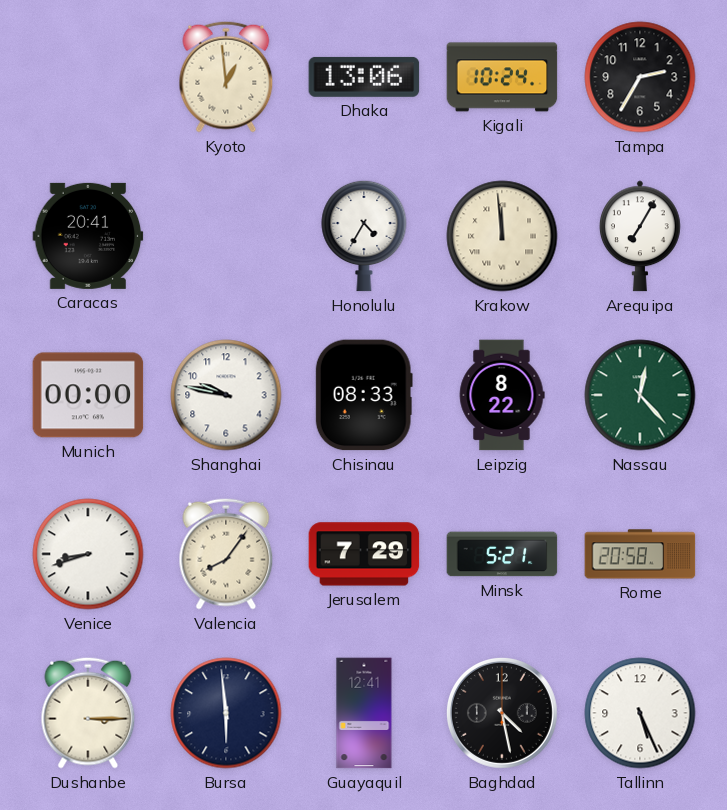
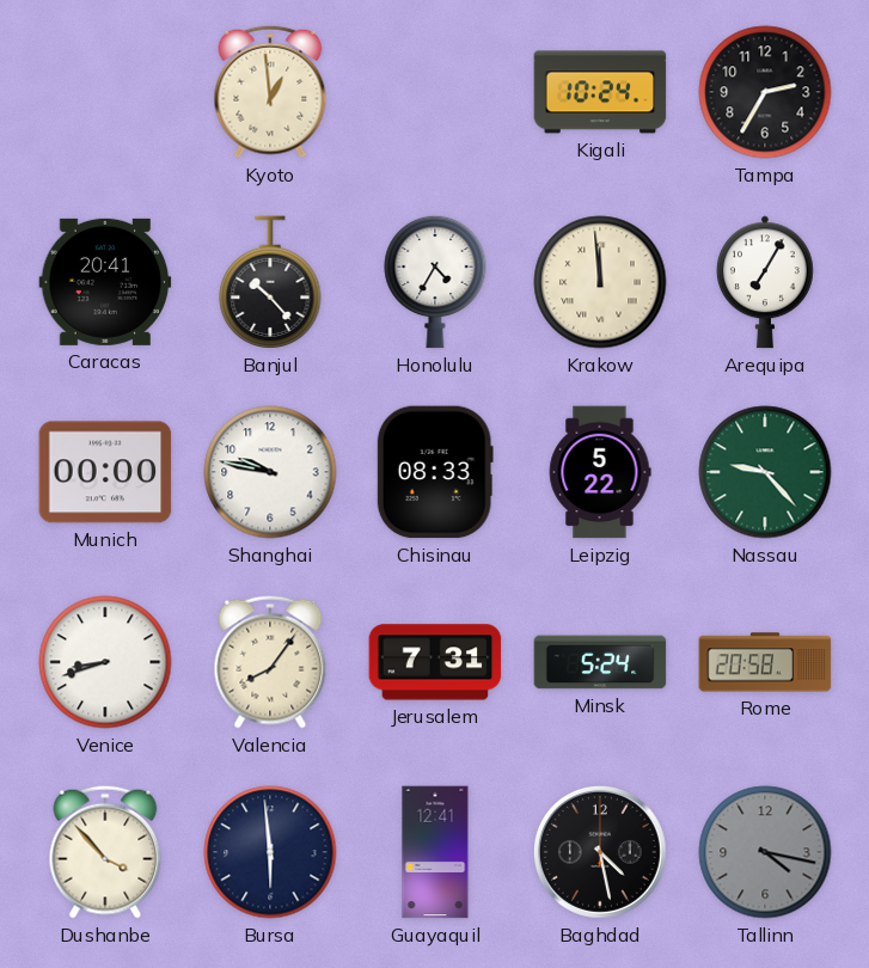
Dhaka: 13:06 -> none (364, 77)
Banjul: none -> 10:23 (270, 282)
Leipzig: 8:22 -> 5:22 (600, 472)
Nassau: 12:23 -> 9:23 (765, 472)
Jerusalem: 7:29 -> 7:31 (435, 662)
Minsk: 5:21 -> 5:24 (600, 662)
Dushanbe: 3:15 -> 3:53 (105, 852)
Tallinn: 5:26 -> 4:17 (765, 852)
Tallinn dial: white -> grey (765, 852)
